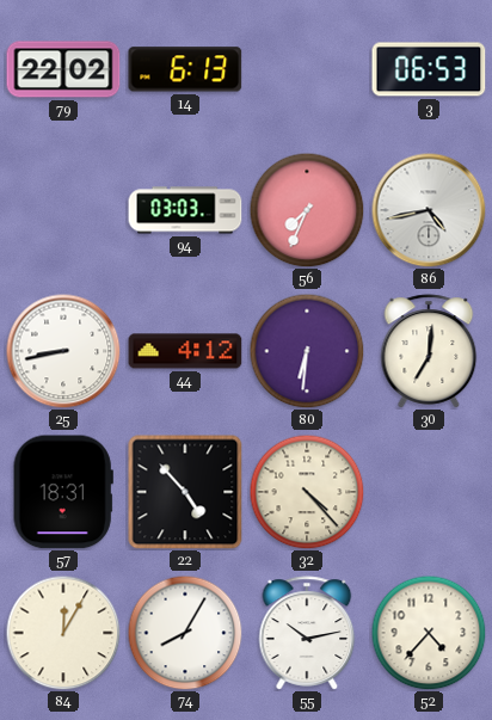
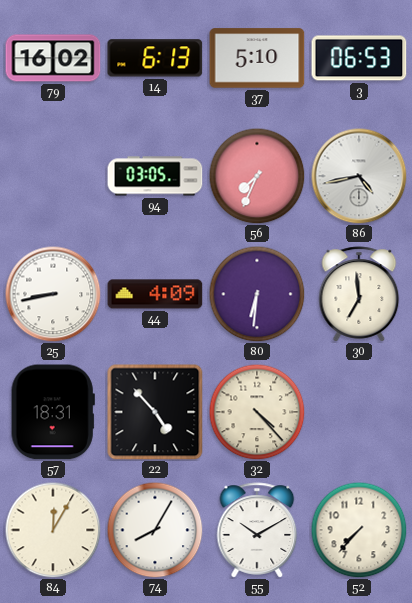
79: 22:02 -> 16:02 (53, 58)
37: none -> 5:10 (257, 58)
94: 03:03 -> 03:05 (155, 176)
44: 4:12 -> 4:09 (155, 294)
30: 7:01 -> 6:59 (359, 294)
55: 10:13 -> 10:10 (257, 530)
52: 4:37 -> 7:37 (359, 530)
